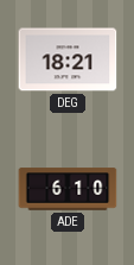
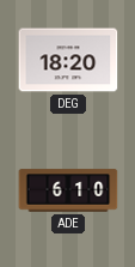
DEG: 18:21 -> 18:20 (68, 60)
